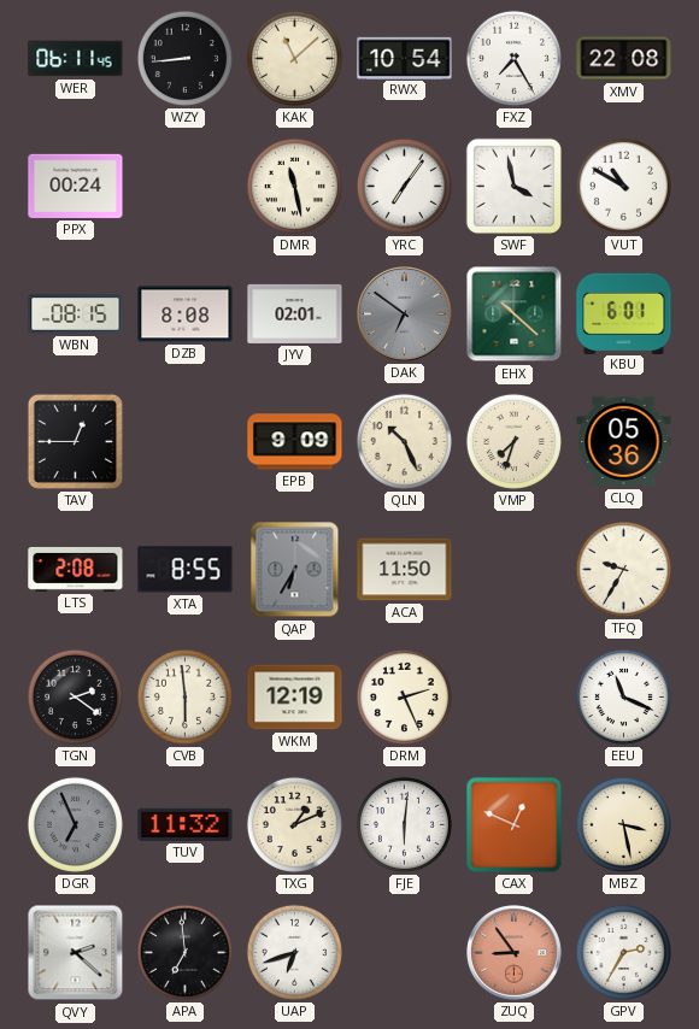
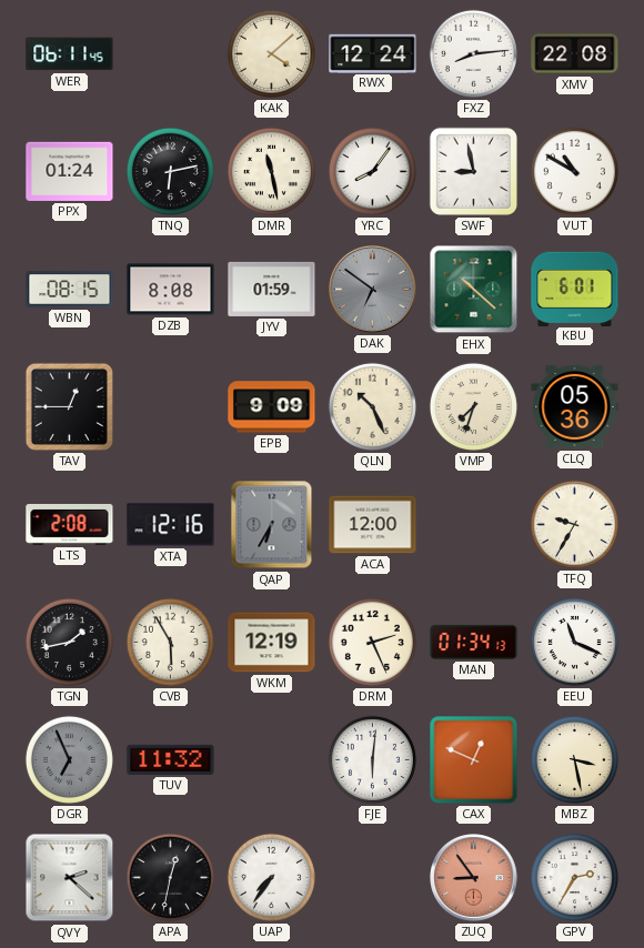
WZY: 8:44 -> none (184, 58)
KAK: 11:08 -> 4:08 (271, 53)
RWX: 10:54 -> 12:24 (373, 53)
FXZ: 7:25 -> 8:14 (473, 53)
PPX: 00:24 -> 01:24 (70, 171)
TNQ: none -> 6:13 (170, 171)
YRC: 7:06 -> 8:06 (372, 171)
SWF: 3:58 -> 8:58 (473, 171)
JYV: 02:01 -> 01:59 (272, 289)
XTA: 8:55 -> 12:16 (171, 525)
ACA: 11:50 -> 12:00 (373, 525)
TGN: 2:21 -> 1:43 (69, 642)
CVB: 5:59 -> 5:55 (170, 642)
MAN: none -> 01:34 (474, 642)
TXG: 1:11 -> none (294, 824)
APA: 6:59 -> 12:32 (170, 877)
UAP: 6:42 -> 7:36 (271, 877)
